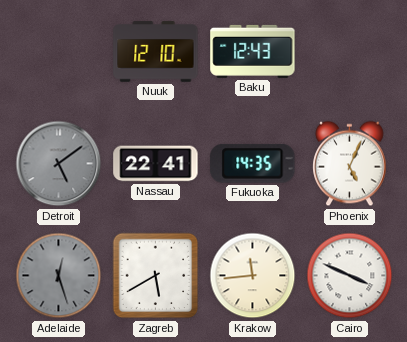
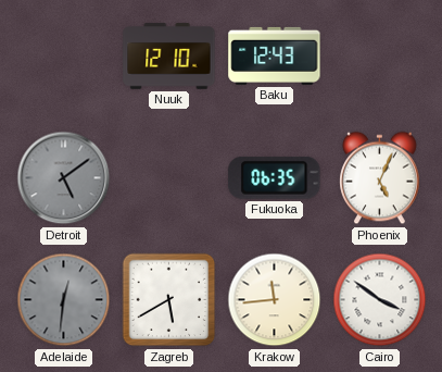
Nassau: 22:41 -> none (156, 164)
Fukuoka: 14:35 -> 06:35 (275, 177)
Adelaide: 12:27 -> 12:31 (64, 300)
Cairo: 3:49 -> 3:51 (380, 300)
